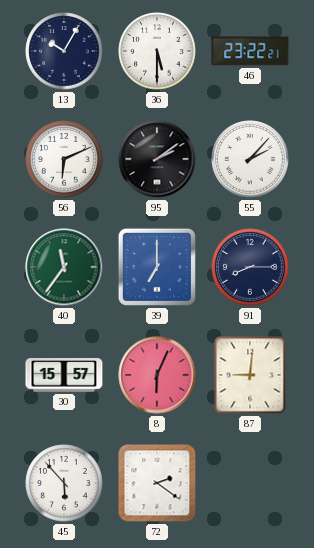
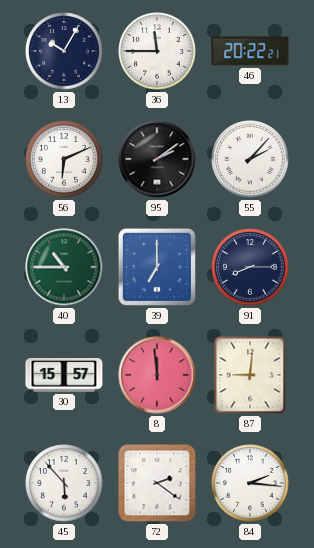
36: 5:30 -> 11:45 (157, 51)
46: 23:22 -> 20:22 (250, 51)
40: 11:36 -> 10:45 (64, 267)
8: 6:04 -> 11:59 (157, 375)
84: none -> 2:16 (250, 483)
